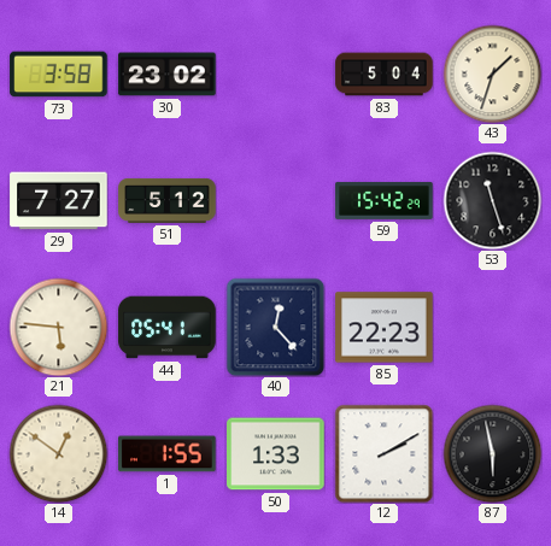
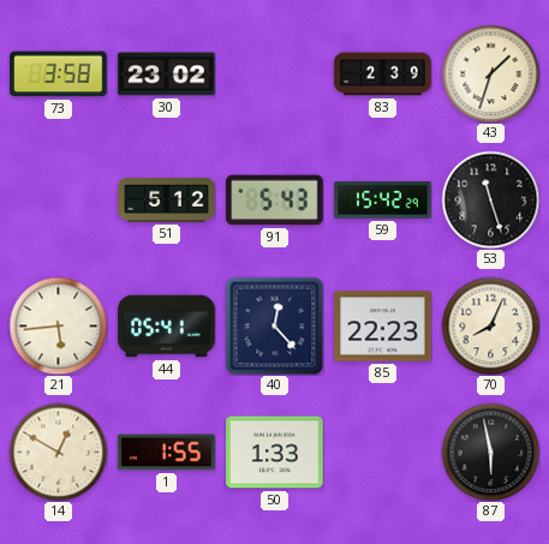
83: 5:04 -> 2:39 (383, 74)
29: 7:27 -> none (59, 201)
91: none -> 5:43 (275, 201)
21: 5:46 -> 5:44 (58, 325)
70: none -> 8:04 (490, 325)
14: 12:51 -> 12:50 (58, 452)
12: 2:10 -> none (383, 453)
